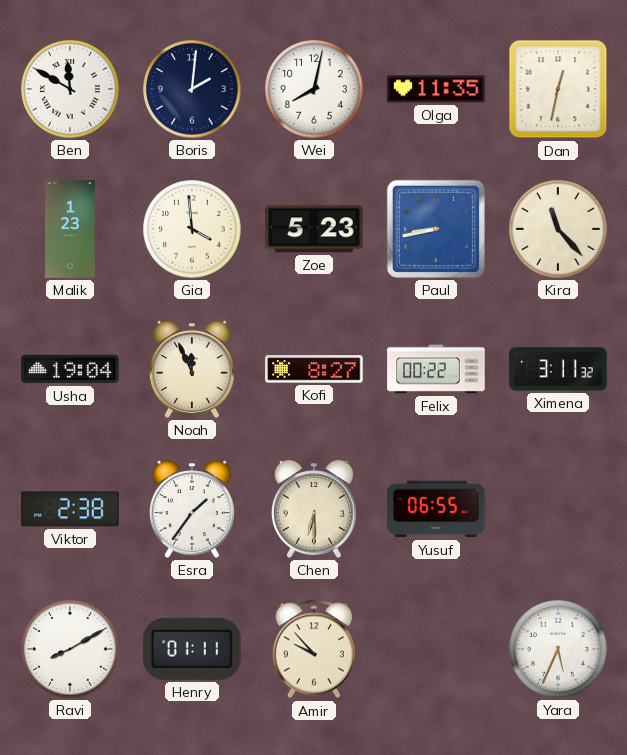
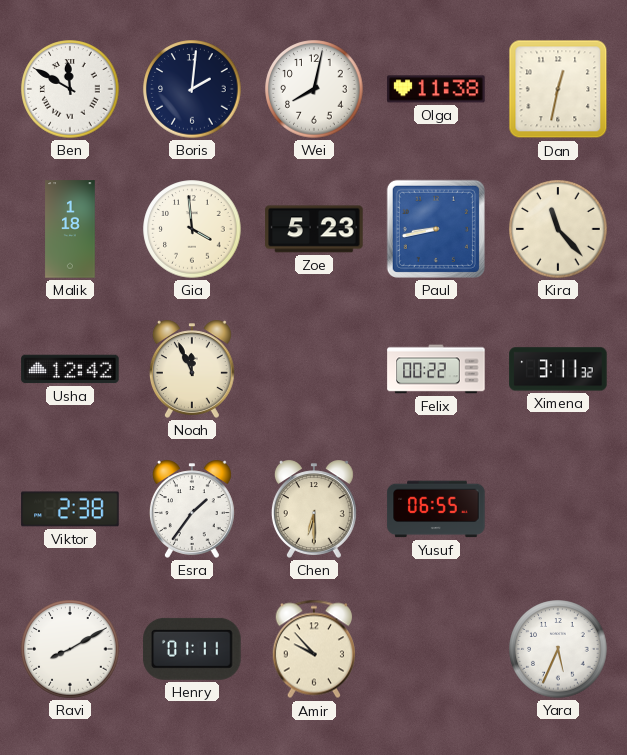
Olga: 11:35 -> 11:38 (436, 89)
Malik: 1:23 -> 1:18 (70, 229)
Usha: 19:04 -> 12:42 (70, 369)
Kofi: 8:27 -> none (314, 369)
